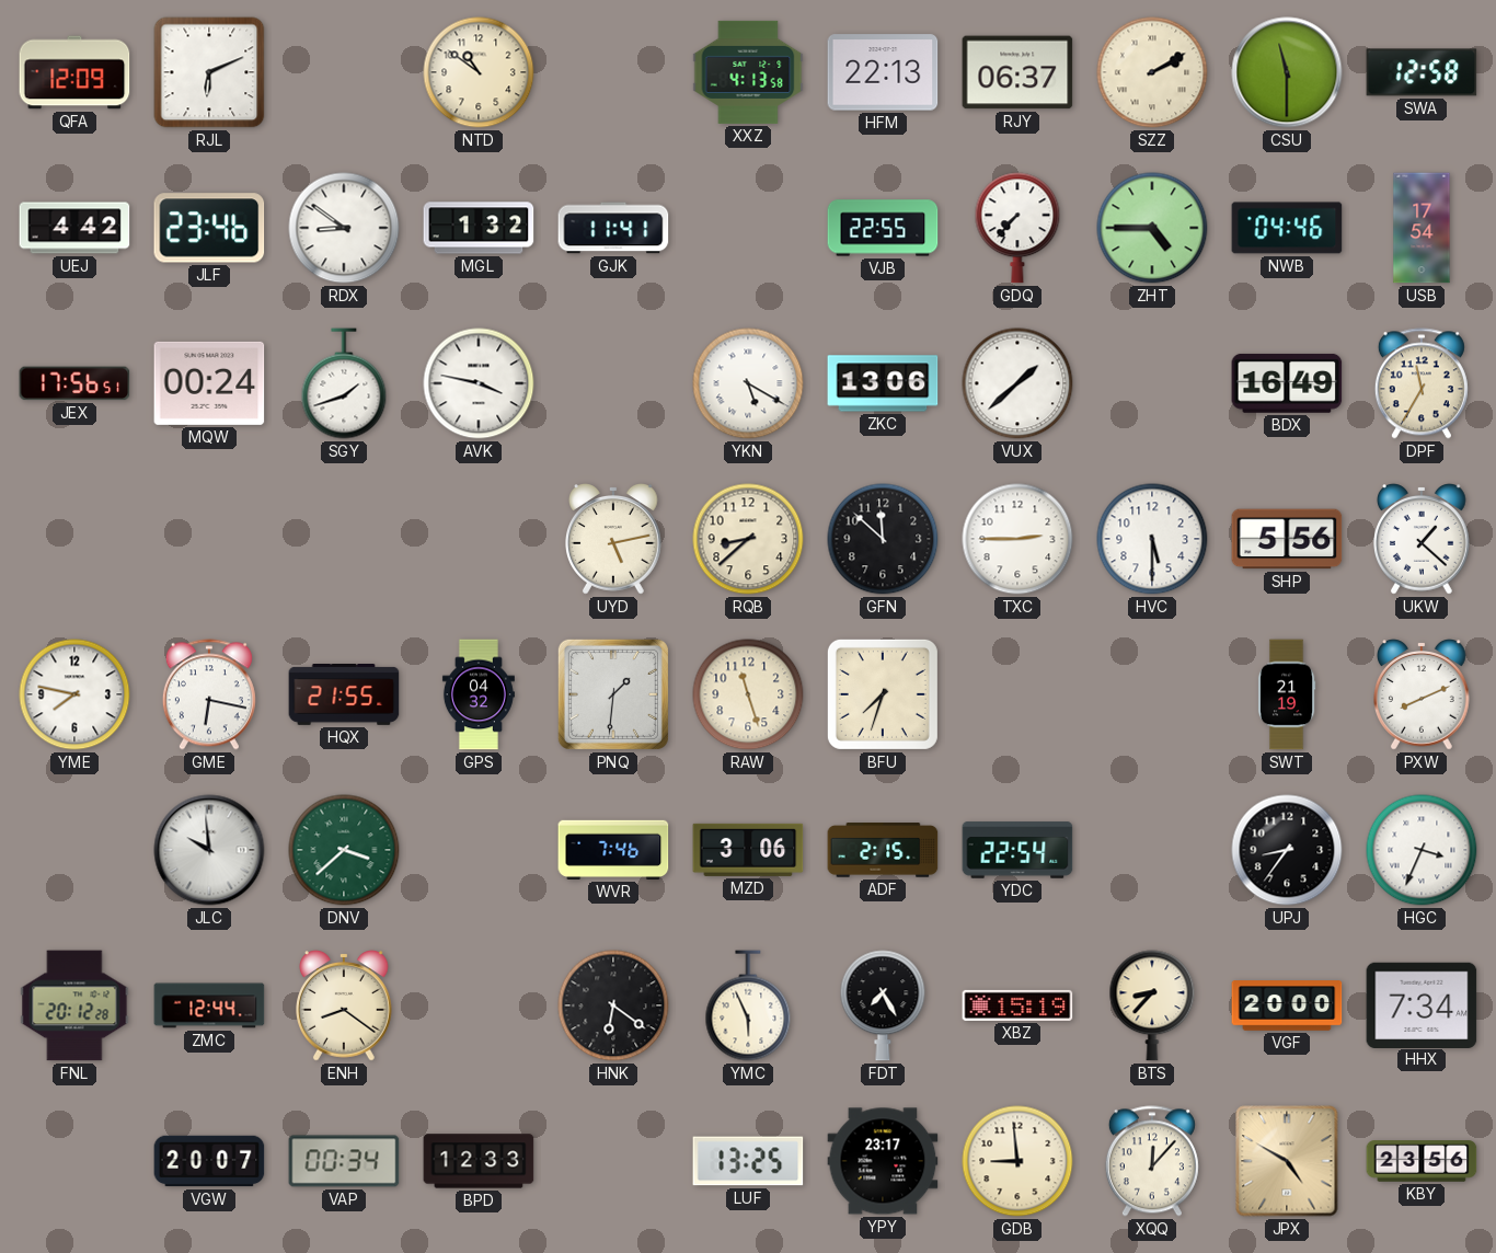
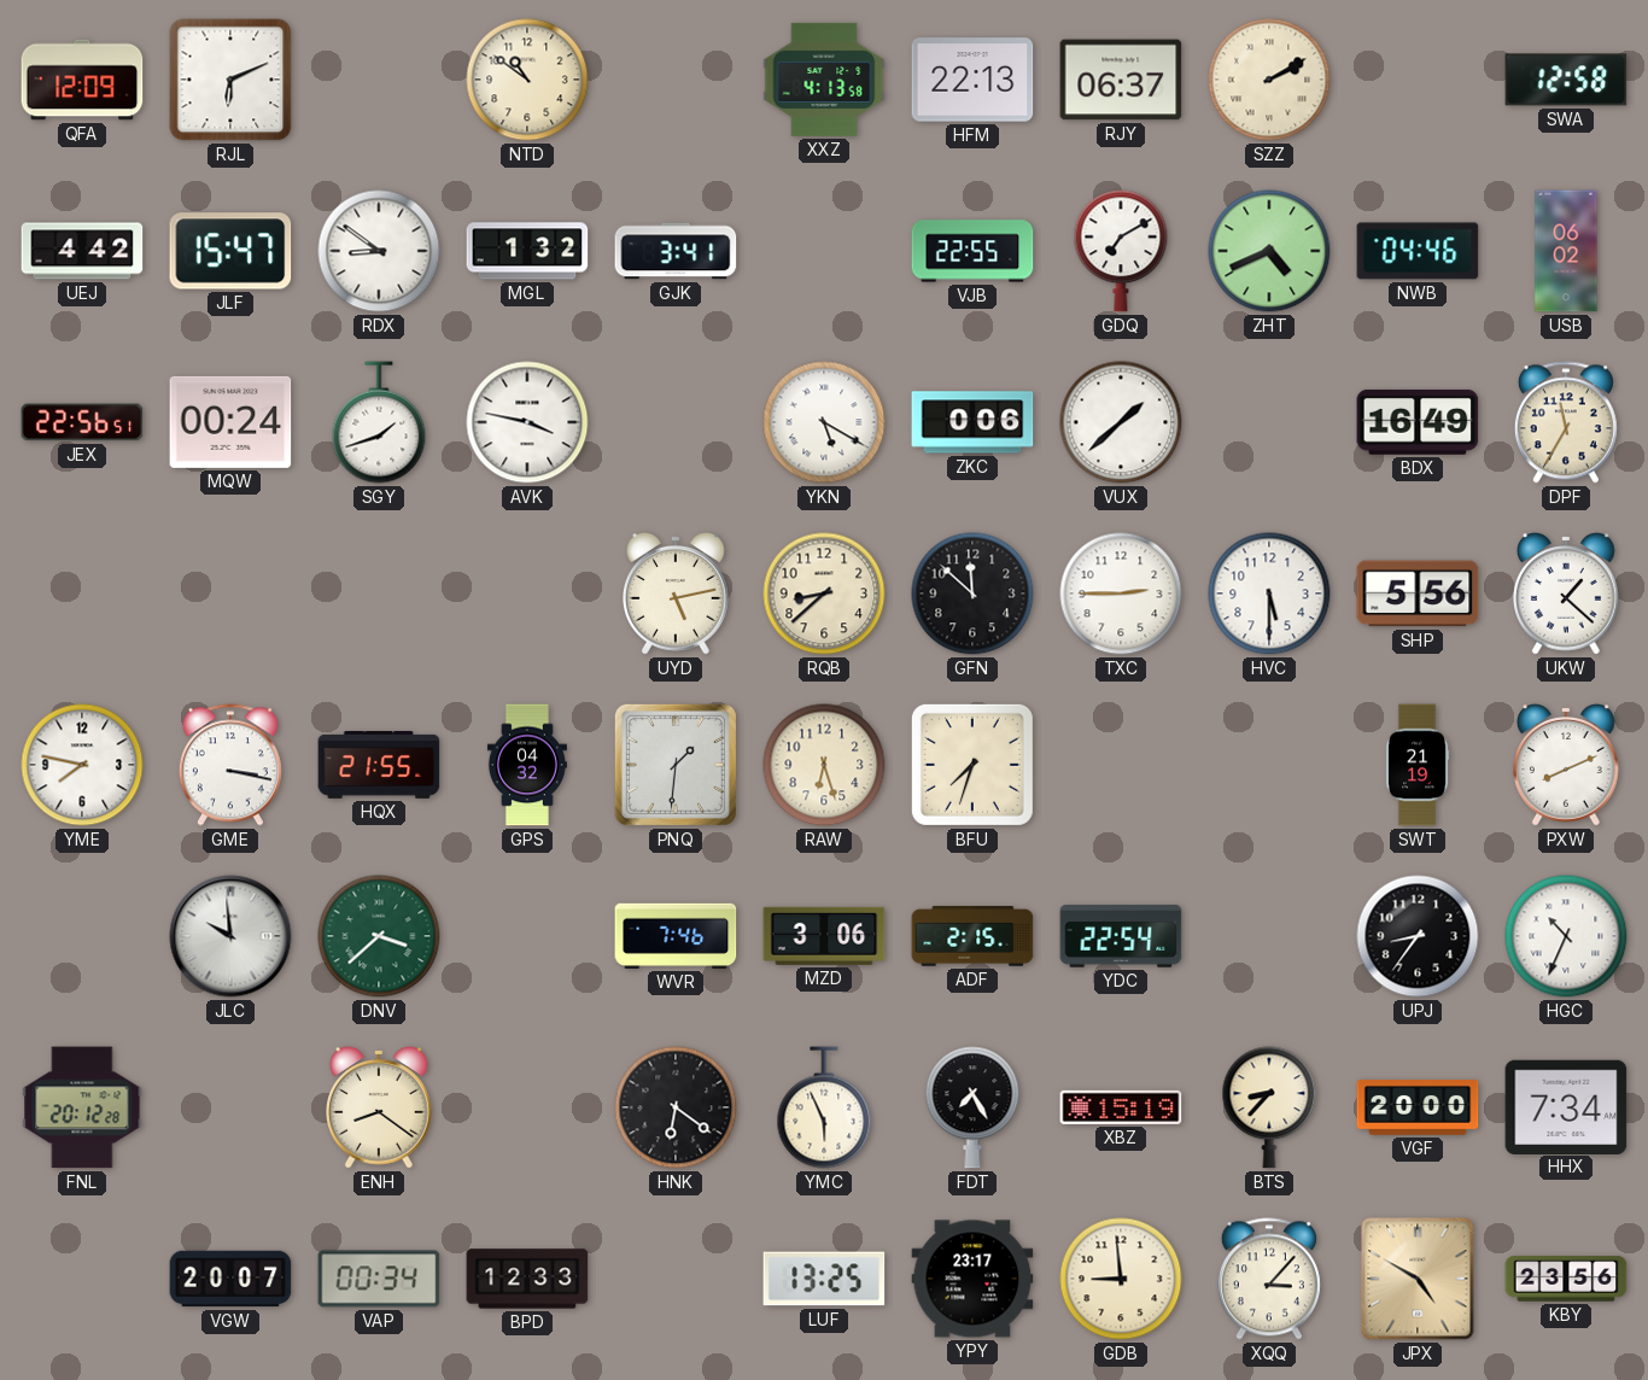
CSU: 11:30 -> none (1287, 72)
JLF: 23:46 -> 15:47 (230, 251)
GJK: 11:41 -> 3:41 (676, 251)
GDQ: 7:37 -> 7:10 (1121, 251)
ZHT: 4:45 -> 4:41 (1269, 251)
USB: 17:54 -> 06:02 (1566, 251)
JEX: 17:56 -> 22:56 (82, 422)
ZKC: 13:06 -> 0:06 (972, 422)
GME: 6:17 -> 3:17 (230, 765)
RAW: 11:27 -> 6:27 (824, 765)
HGC: 3:34 -> 10:34 (1566, 936)
ZMC: 12:44 -> none (209, 1005)
XQQ: 12:07 -> 3:07 (1269, 1279)
